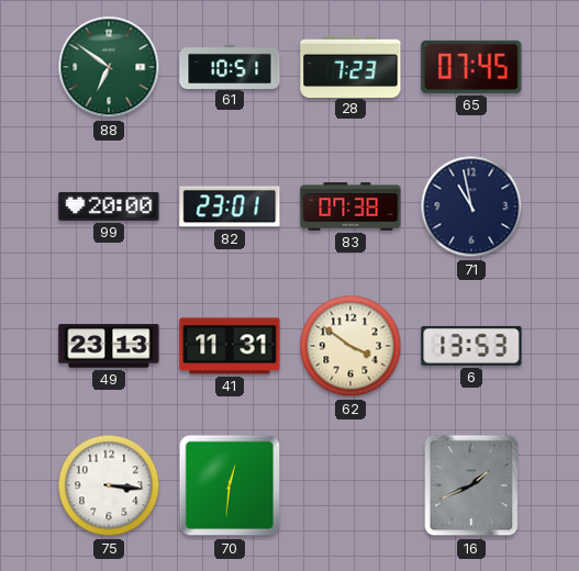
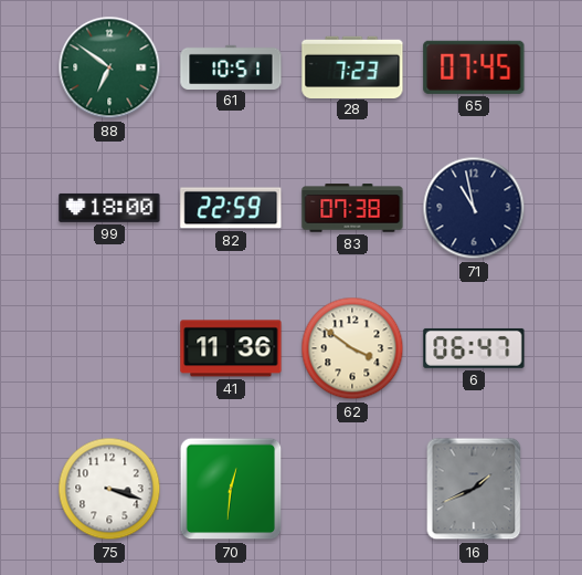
99: 20:00 -> 18:00 (109, 208)
82: 23:01 -> 22:59 (231, 208)
49: 23:13 -> none (109, 346)
41: 11:31 -> 11:36 (231, 348)
6: 13:53 -> 06:47 (474, 348)
75: 3:16 -> 3:18 (109, 489)
